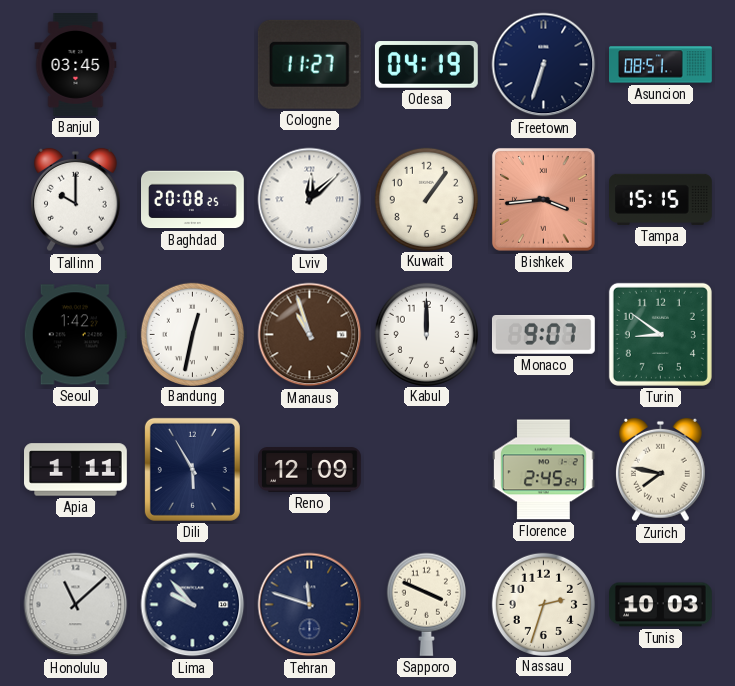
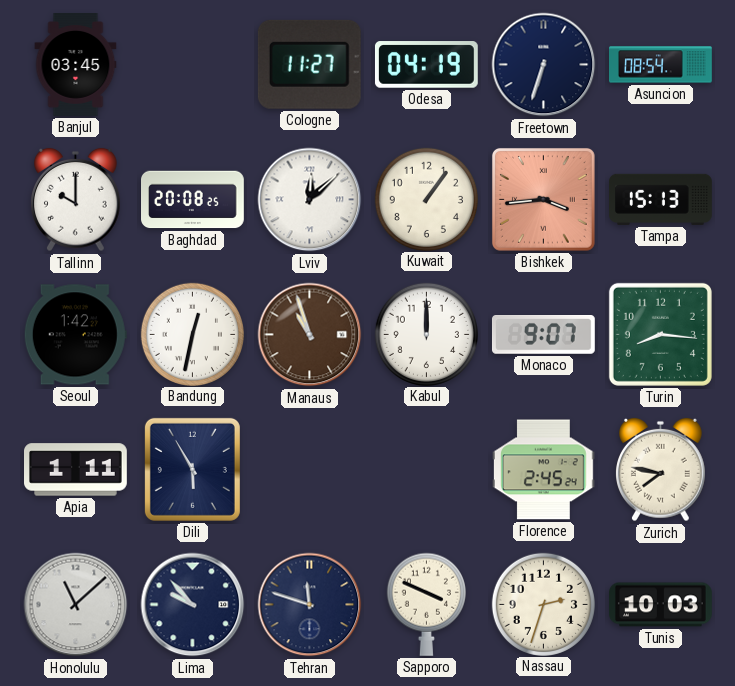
Asuncion: 08:51 -> 08:54 (661, 65)
Tampa: 15:15 -> 15:13 (661, 199)
Turin: 8:51 -> 8:16 (660, 334)
Reno: 12:09 -> none (310, 470)
